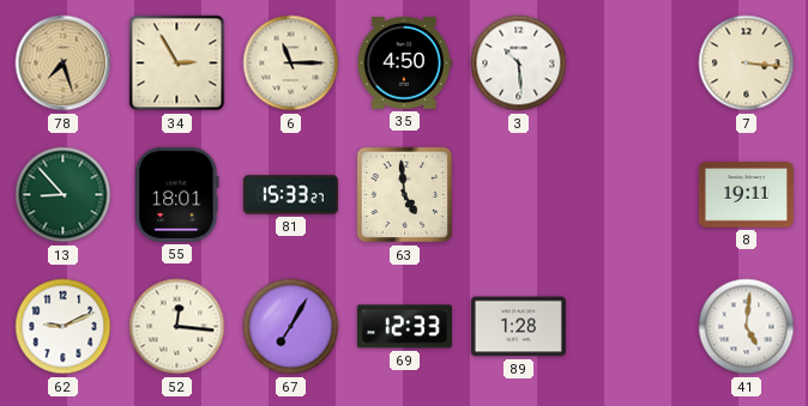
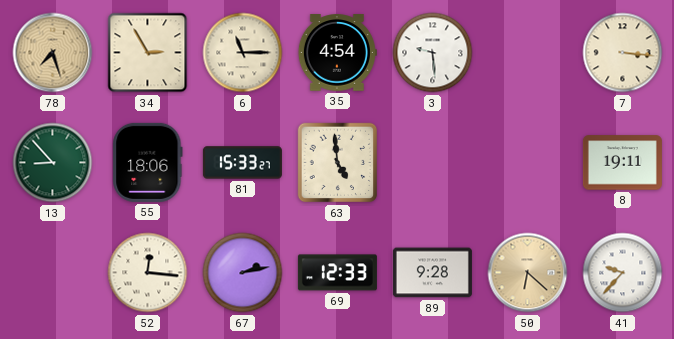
35: 4:50 -> 4:54 (337, 53)
3: 10:29 -> 9:29 (433, 53)
55: 18:01 -> 18:06 (148, 162)
62: 9:11 -> none (64, 327)
67: 7:05 -> 2:13 (243, 273)
89: 1:28 -> 9:28 (432, 273)
50: none -> 6:22 (528, 273)
41: 5:01 -> 9:37 (623, 273)
